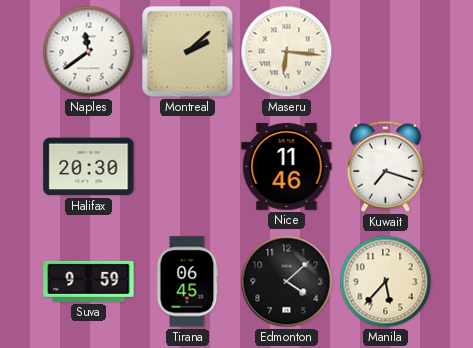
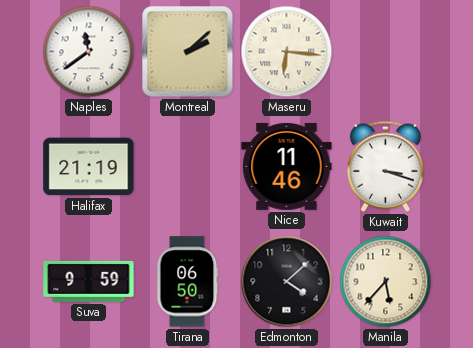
Halifax: 20:30 -> 21:19 (89, 167)
Kuwait: 7:18 -> 3:18 (385, 166)
Tirana: 06:45 -> 06:50 (188, 282)
